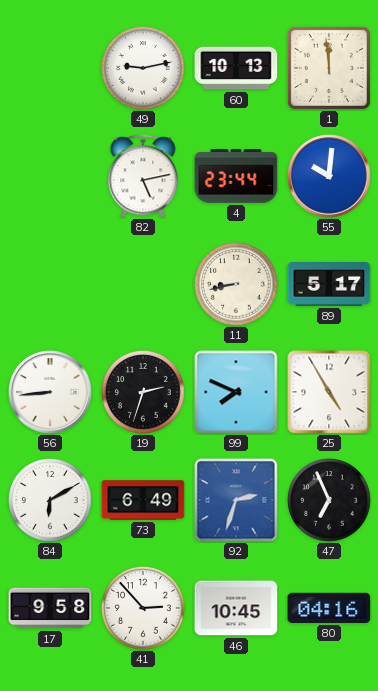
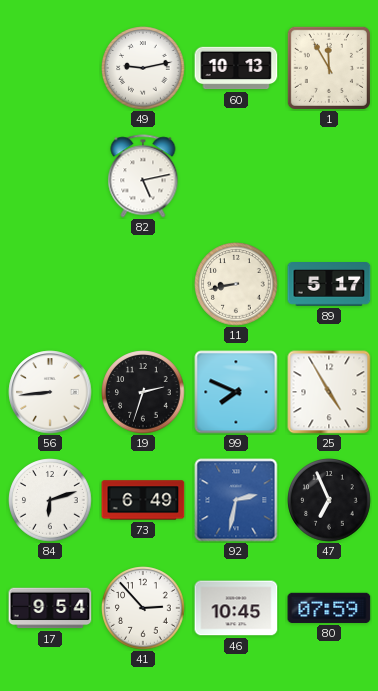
1: 11:59 -> 11:55 (329, 68)
4: 23:44 -> none (236, 176)
55: 10:01 -> none (329, 176)
84: 6:10 -> 6:12 (50, 500)
92: 2:33 -> 2:32 (236, 500)
17: 9:58 -> 9:54 (50, 608)
80: 04:16 -> 07:59 (329, 608)
